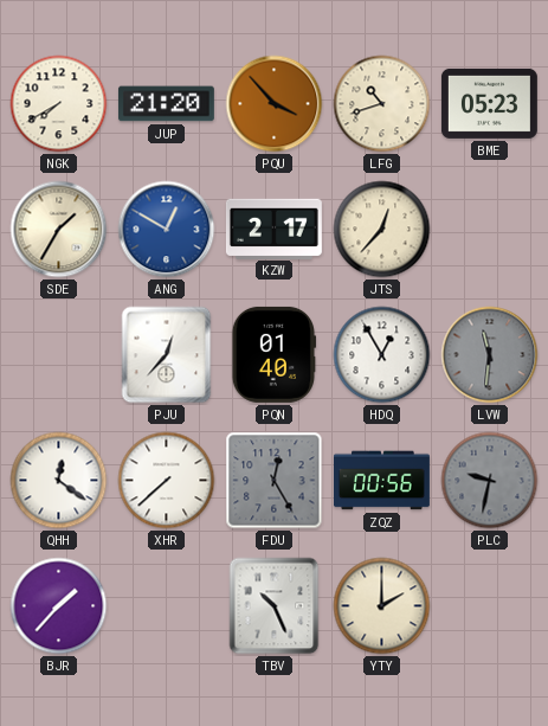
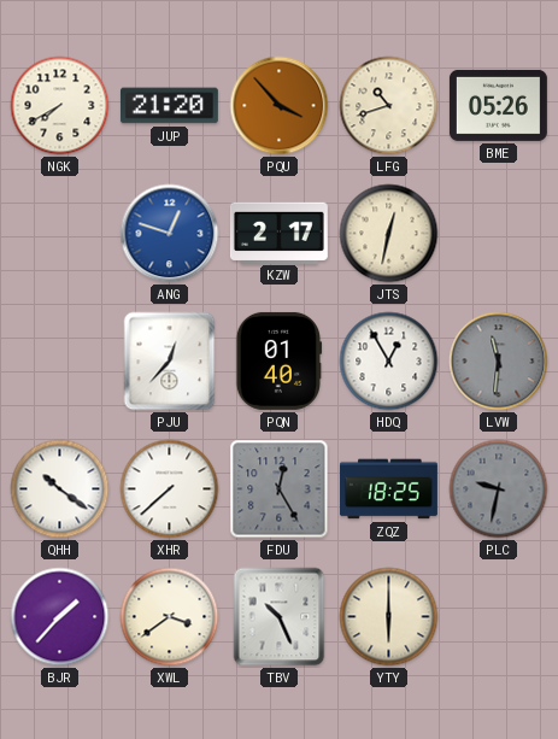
BME: 05:23 -> 05:26 (498, 105)
SDE: 1:35 -> none (59, 230)
ANG: 12:50 -> 12:48 (170, 234)
JTS: 12:37 -> 12:32 (389, 234)
QHH: 12:21 -> 10:21 (60, 489)
ZQZ: 00:56 -> 18:25 (388, 489)
XWL: none -> 3:39 (170, 617)
YTY: 2:00 -> 6:00 (389, 617)
